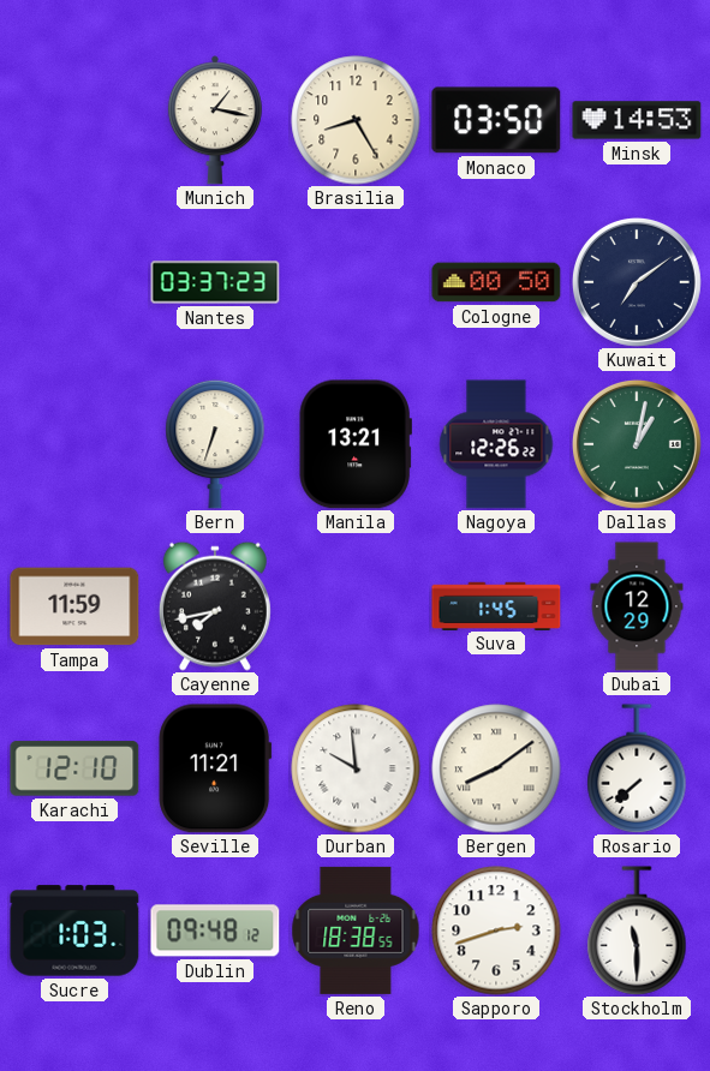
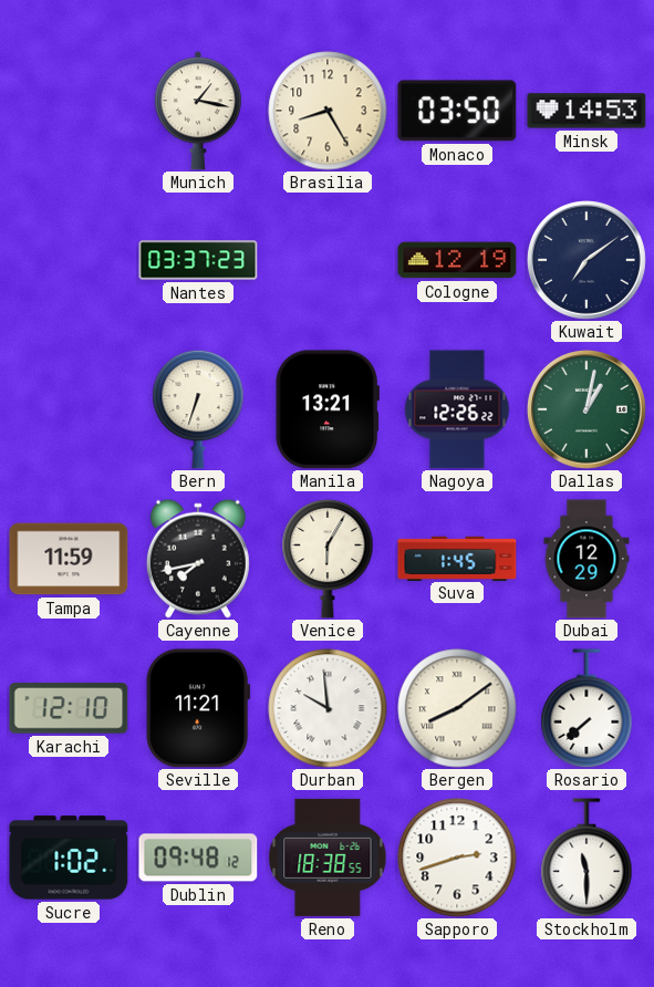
Cologne: 00:50 -> 12:19 (457, 260)
Venice: none -> 6:05 (328, 559)
Sucre: 1:03 -> 1:02 (69, 858)
